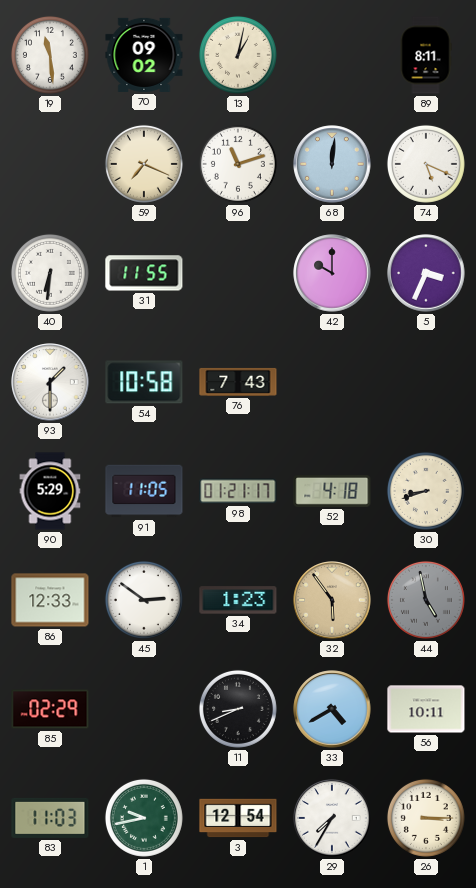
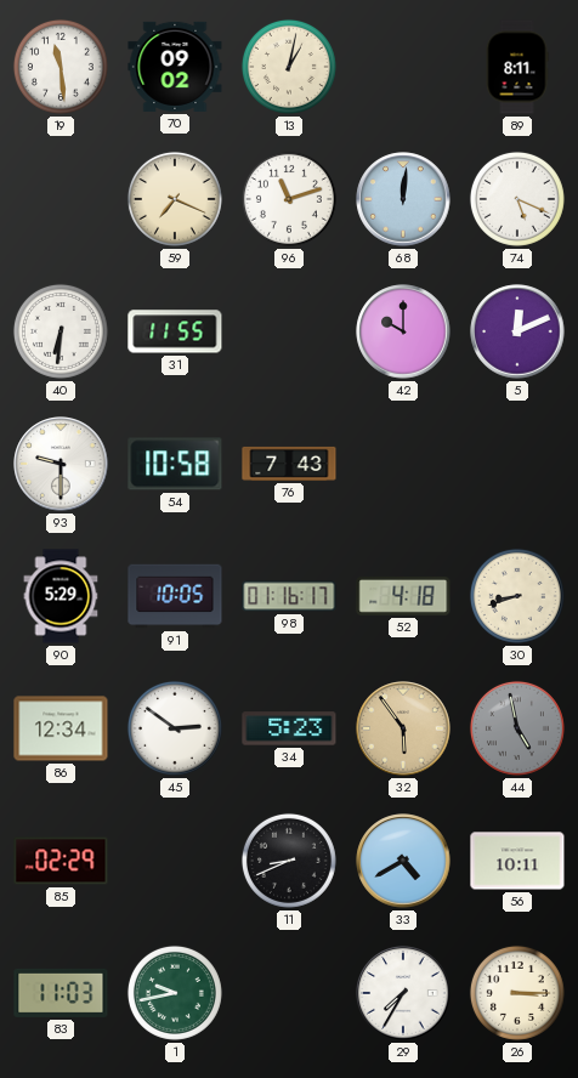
5: 3:34 -> 12:11 (517, 331)
93: 1:30 -> 9:30 (61, 464)
91: 11:05 -> 10:05 (175, 596)
98: 01:21 -> 01:16 (289, 596)
86: 12:33 -> 12:34 (61, 728)
34: 1:23 -> 5:23 (289, 728)
3: 12:54 -> none (238, 818)
